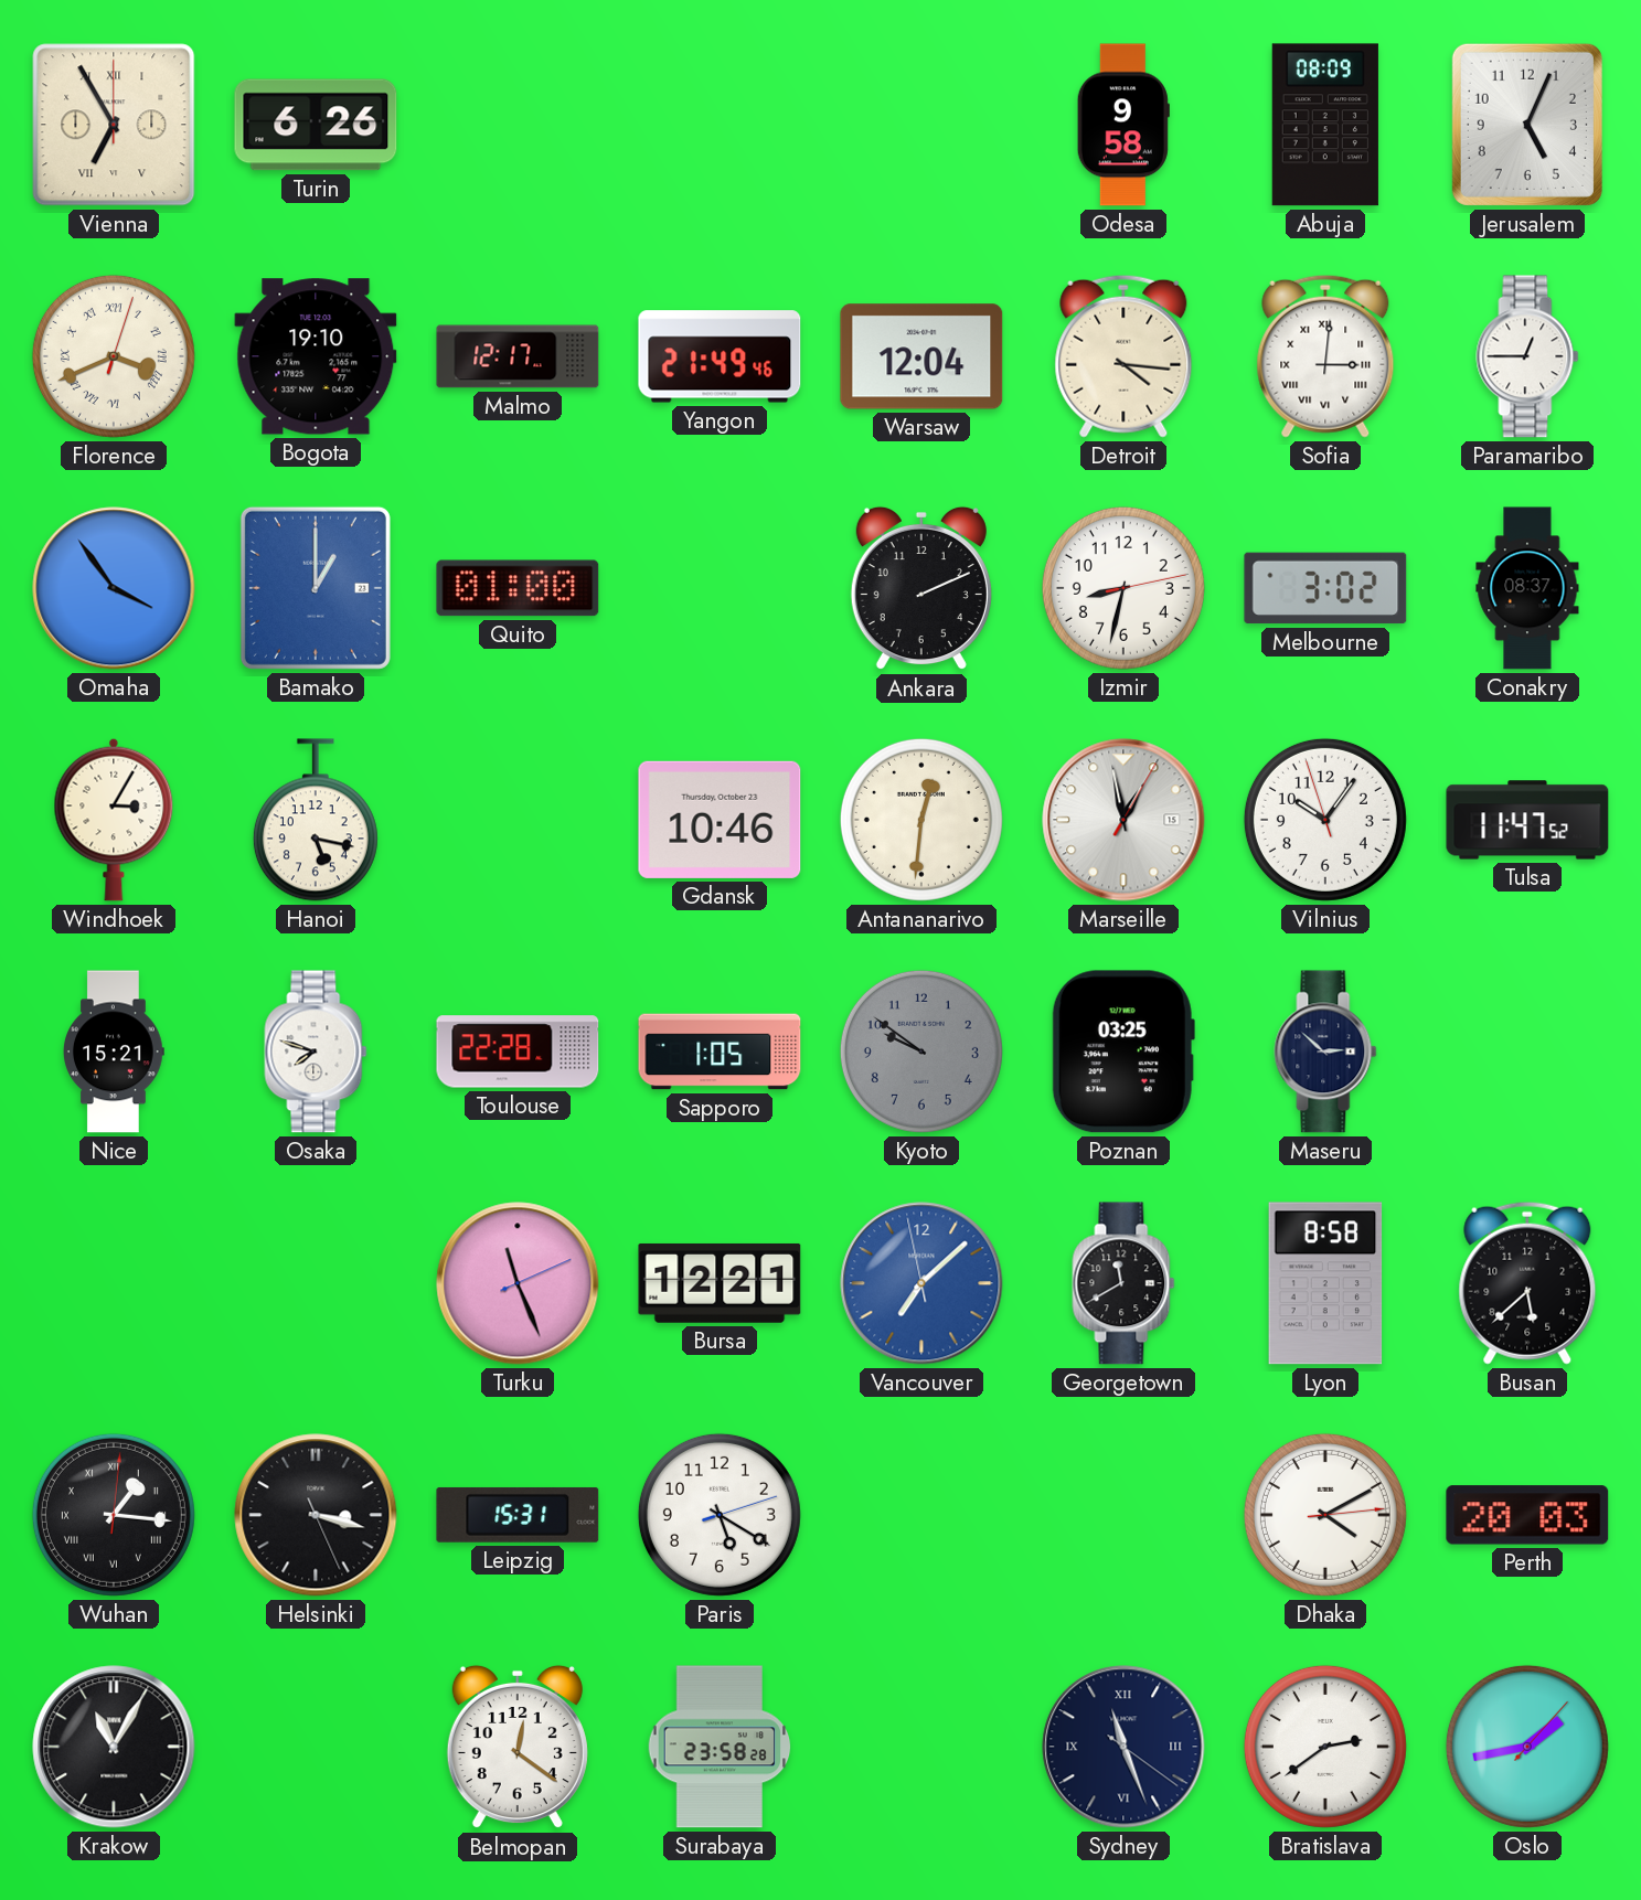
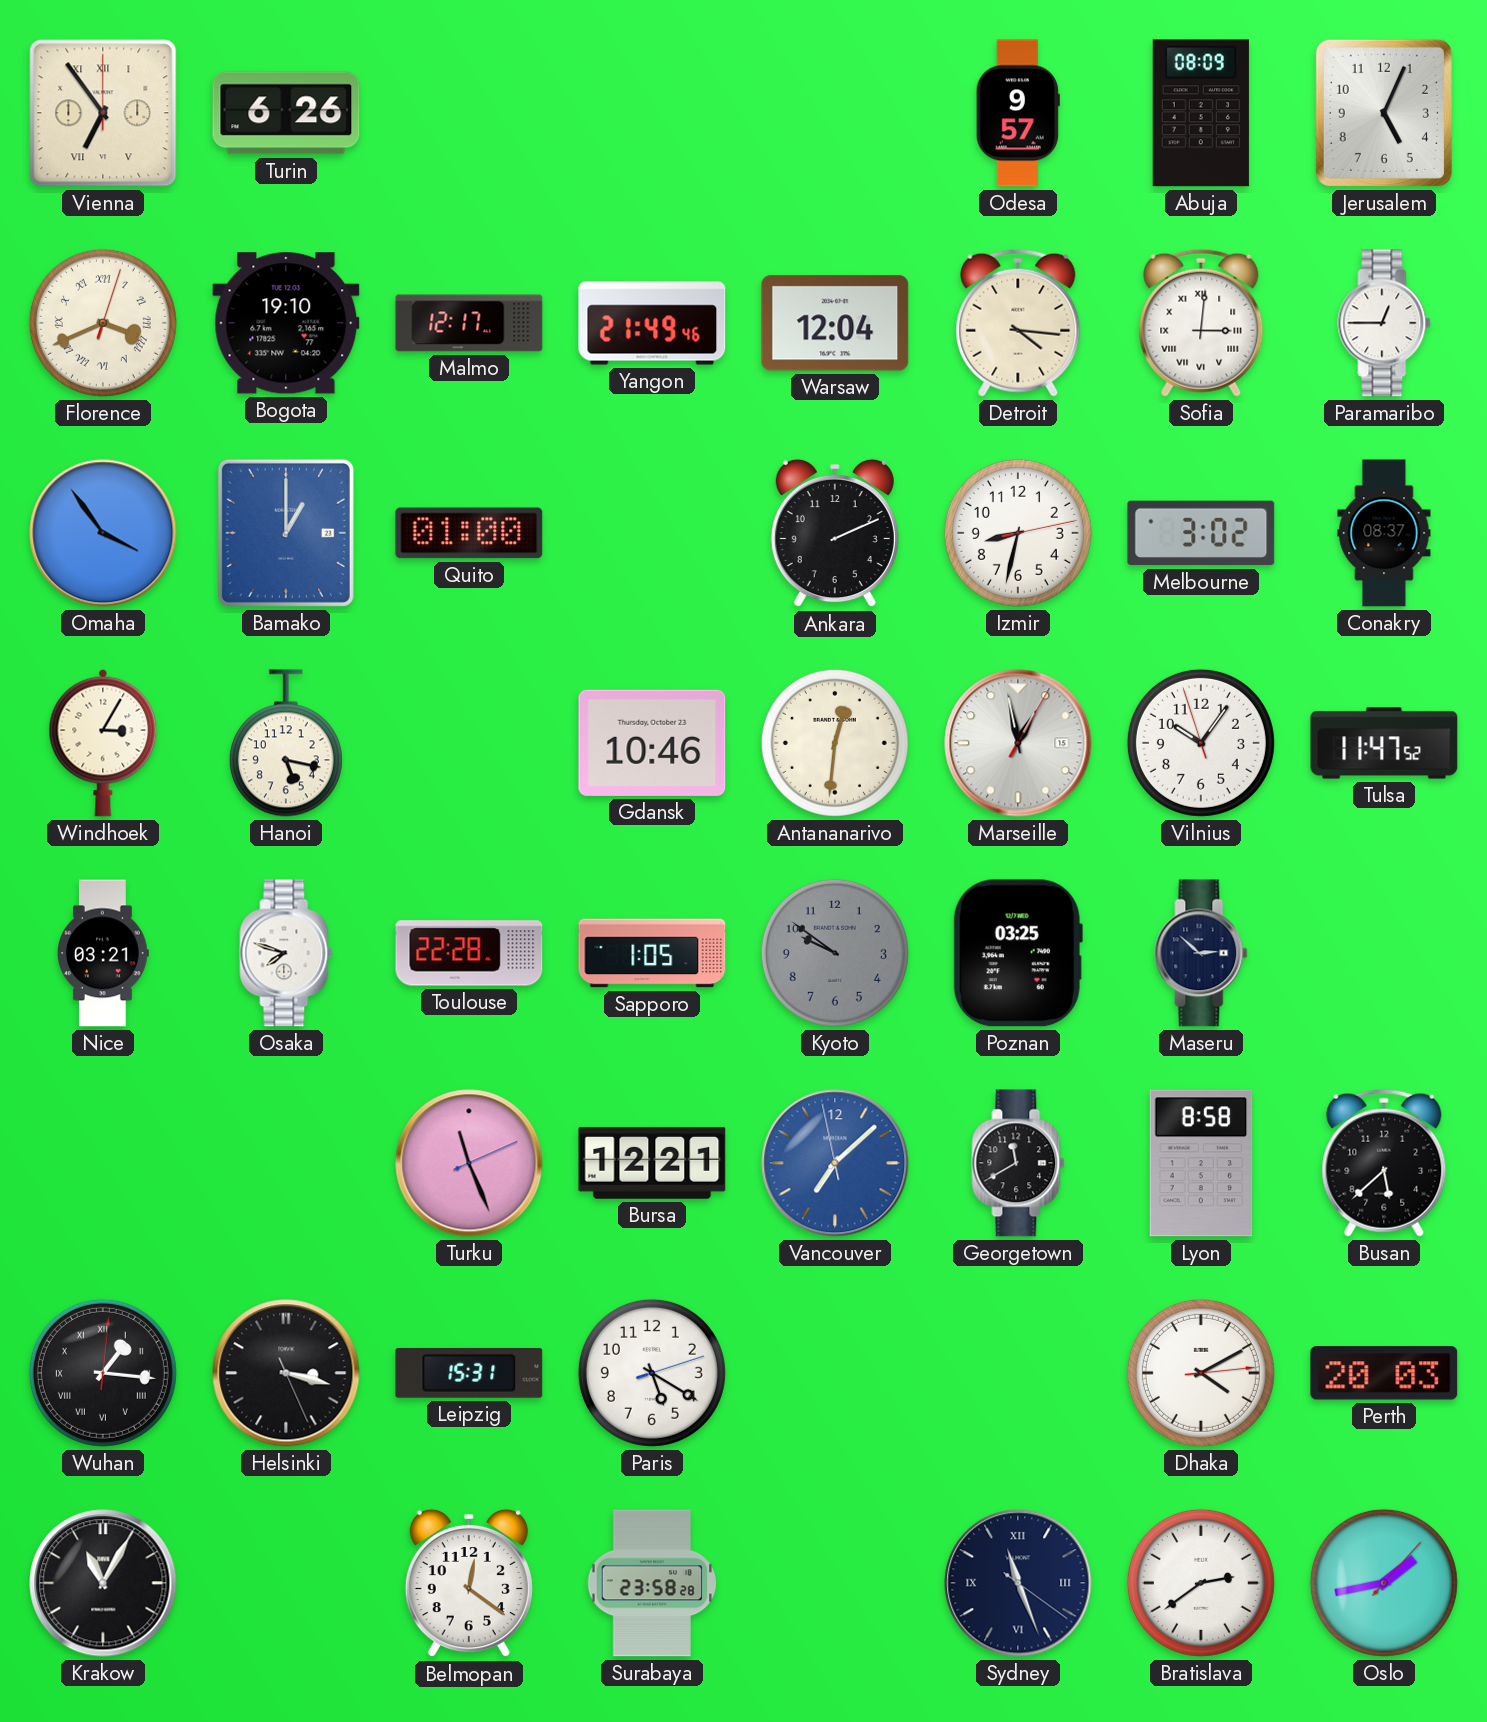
Vienna: 6:55 -> 6:54 (103, 113)
Odesa: 9:58 -> 9:57 (1018, 113)
Nice: 15:21 -> 03:21 (104, 953)
